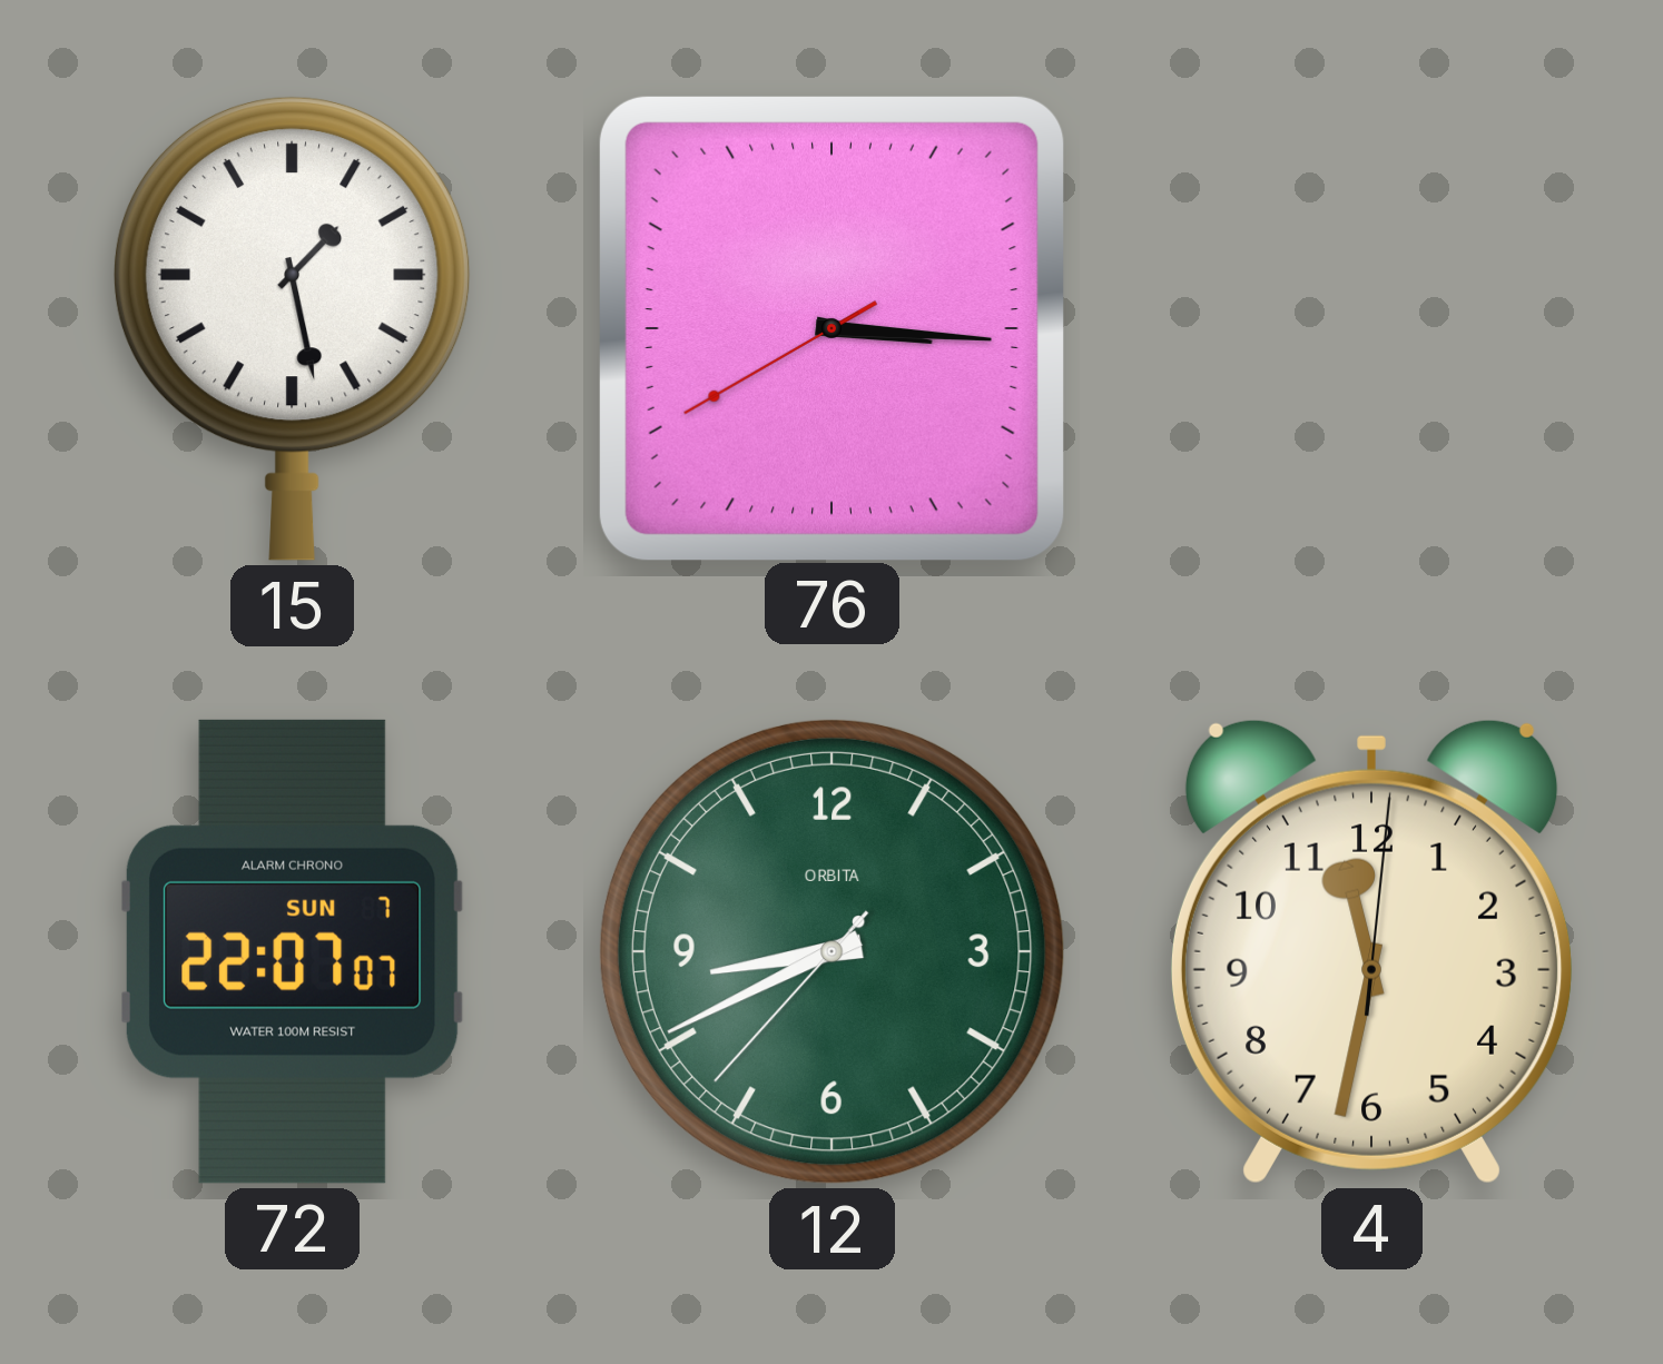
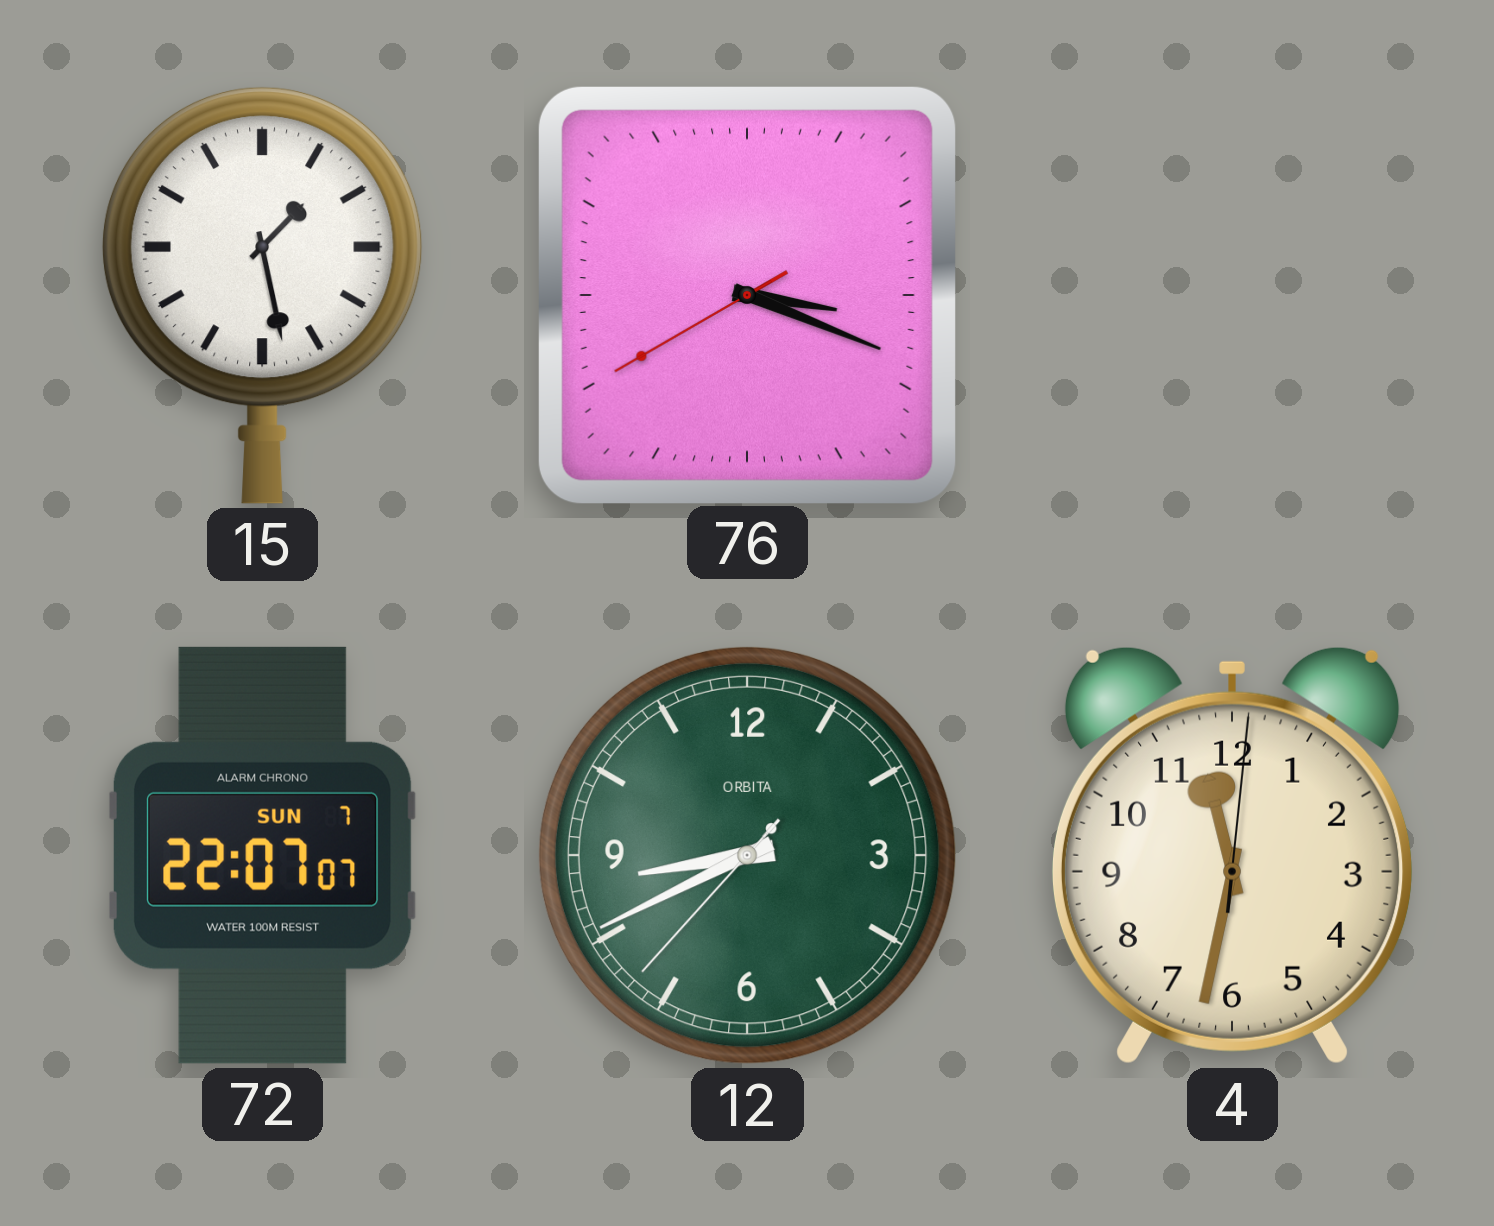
76: 3:15 -> 3:18 (747, 295)
